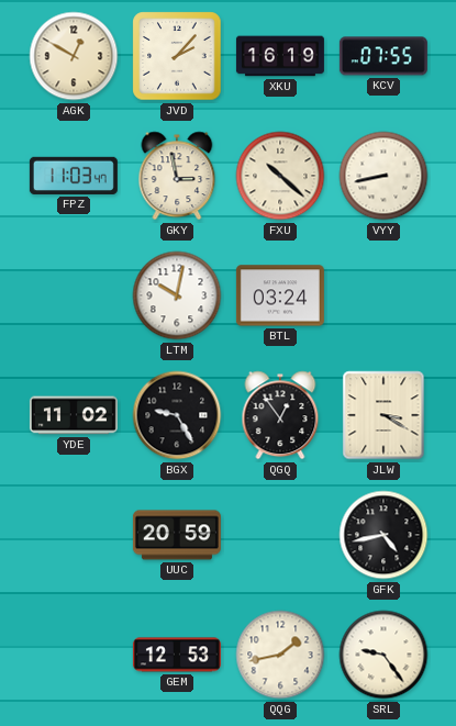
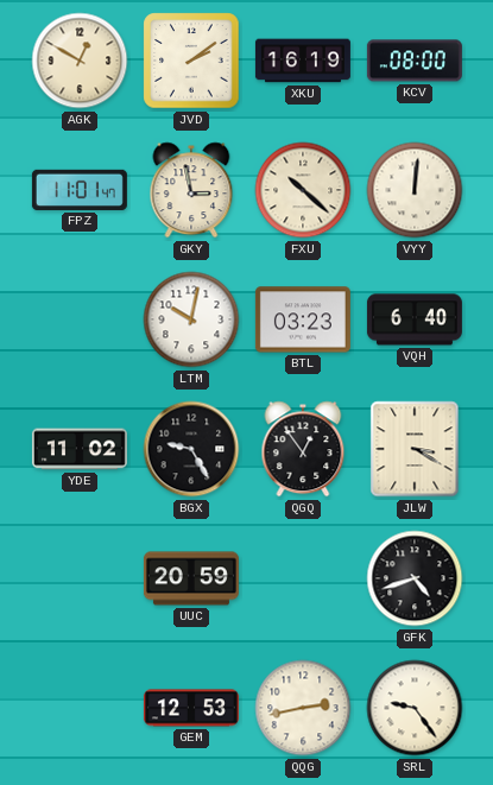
JVD: 2:07 -> 2:09 (191, 61)
KCV: 07:55 -> 08:00 (415, 61)
FPZ: 11:03 -> 11:01 (80, 190)
VYY: 8:43 -> 12:01 (415, 190)
BTL: 03:24 -> 03:23 (303, 319)
VQH: none -> 6:40 (415, 319)
GFK: 4:43 -> 4:42 (415, 578)
QQG: 1:43 -> 2:43 (303, 708)
